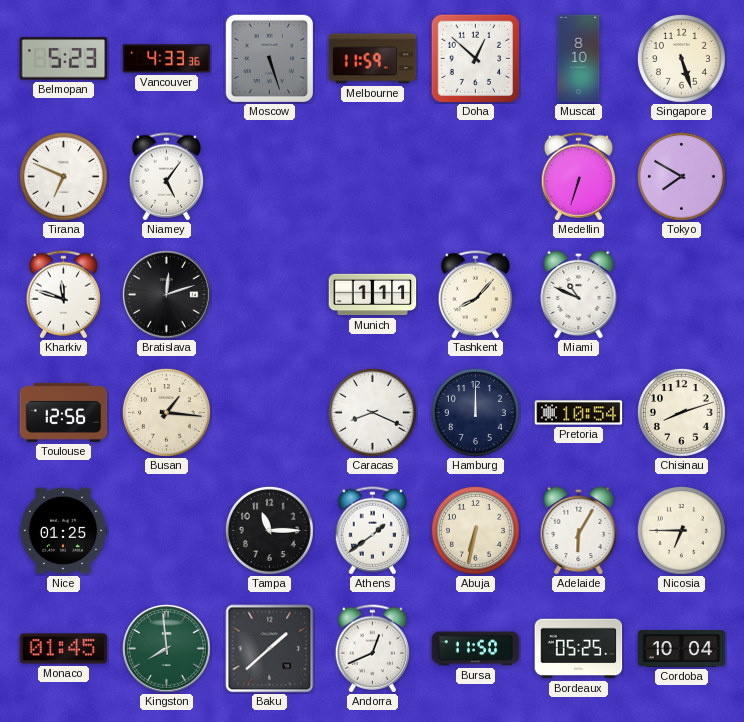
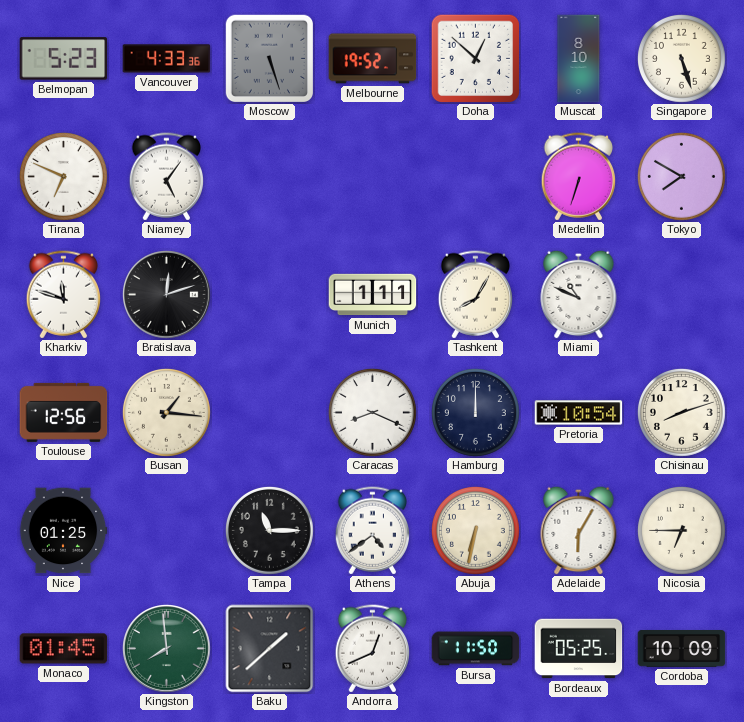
Melbourne: 11:59 -> 19:52 (373, 59)
Tashkent: 8:07 -> 8:05 (475, 295)
Athens: 1:39 -> 4:39 (372, 531)
Cordoba: 10:04 -> 10:09 (682, 649)
